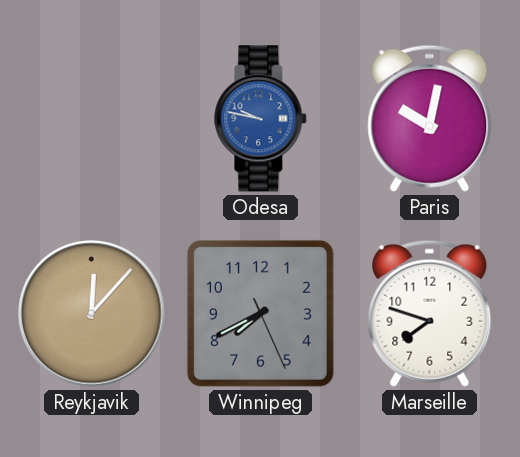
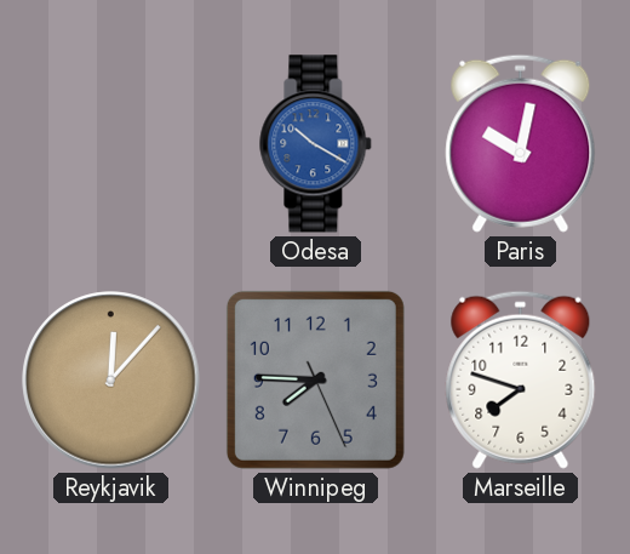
Odesa: 9:47 -> 10:20 (316, 144)
Winnipeg: 7:40 -> 7:45 (315, 379)
